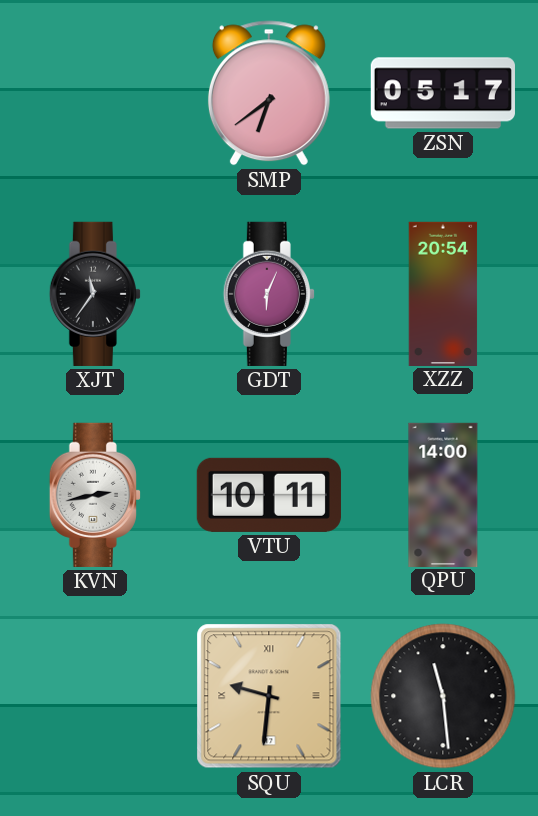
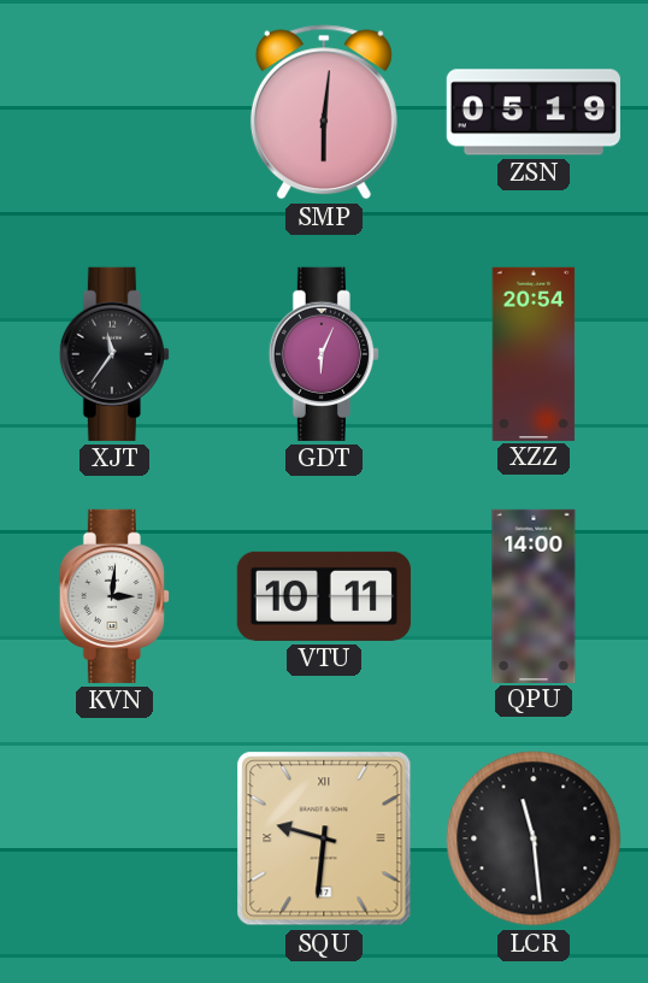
SMP: 6:39 -> 6:01 (324, 112)
ZSN: 05:17 -> 05:19 (534, 112)
KVN: 2:43 -> 3:01 (114, 596)
